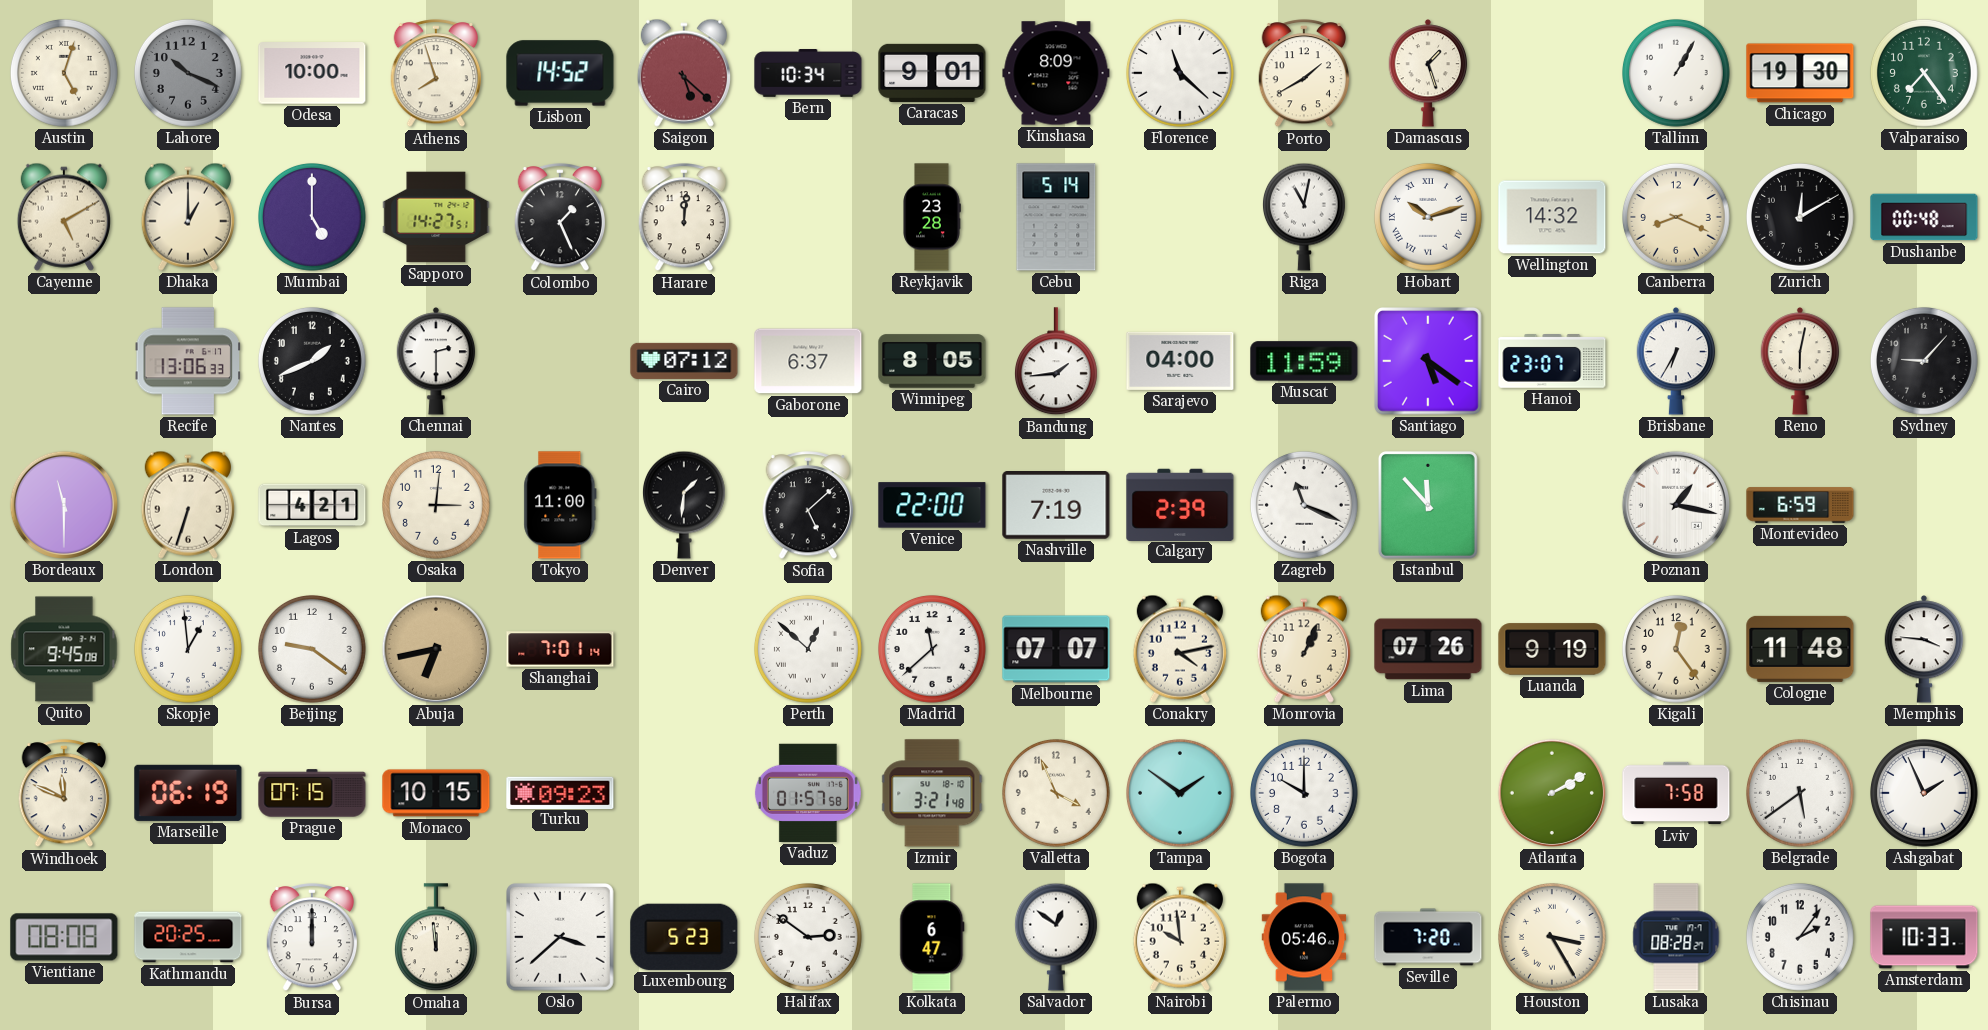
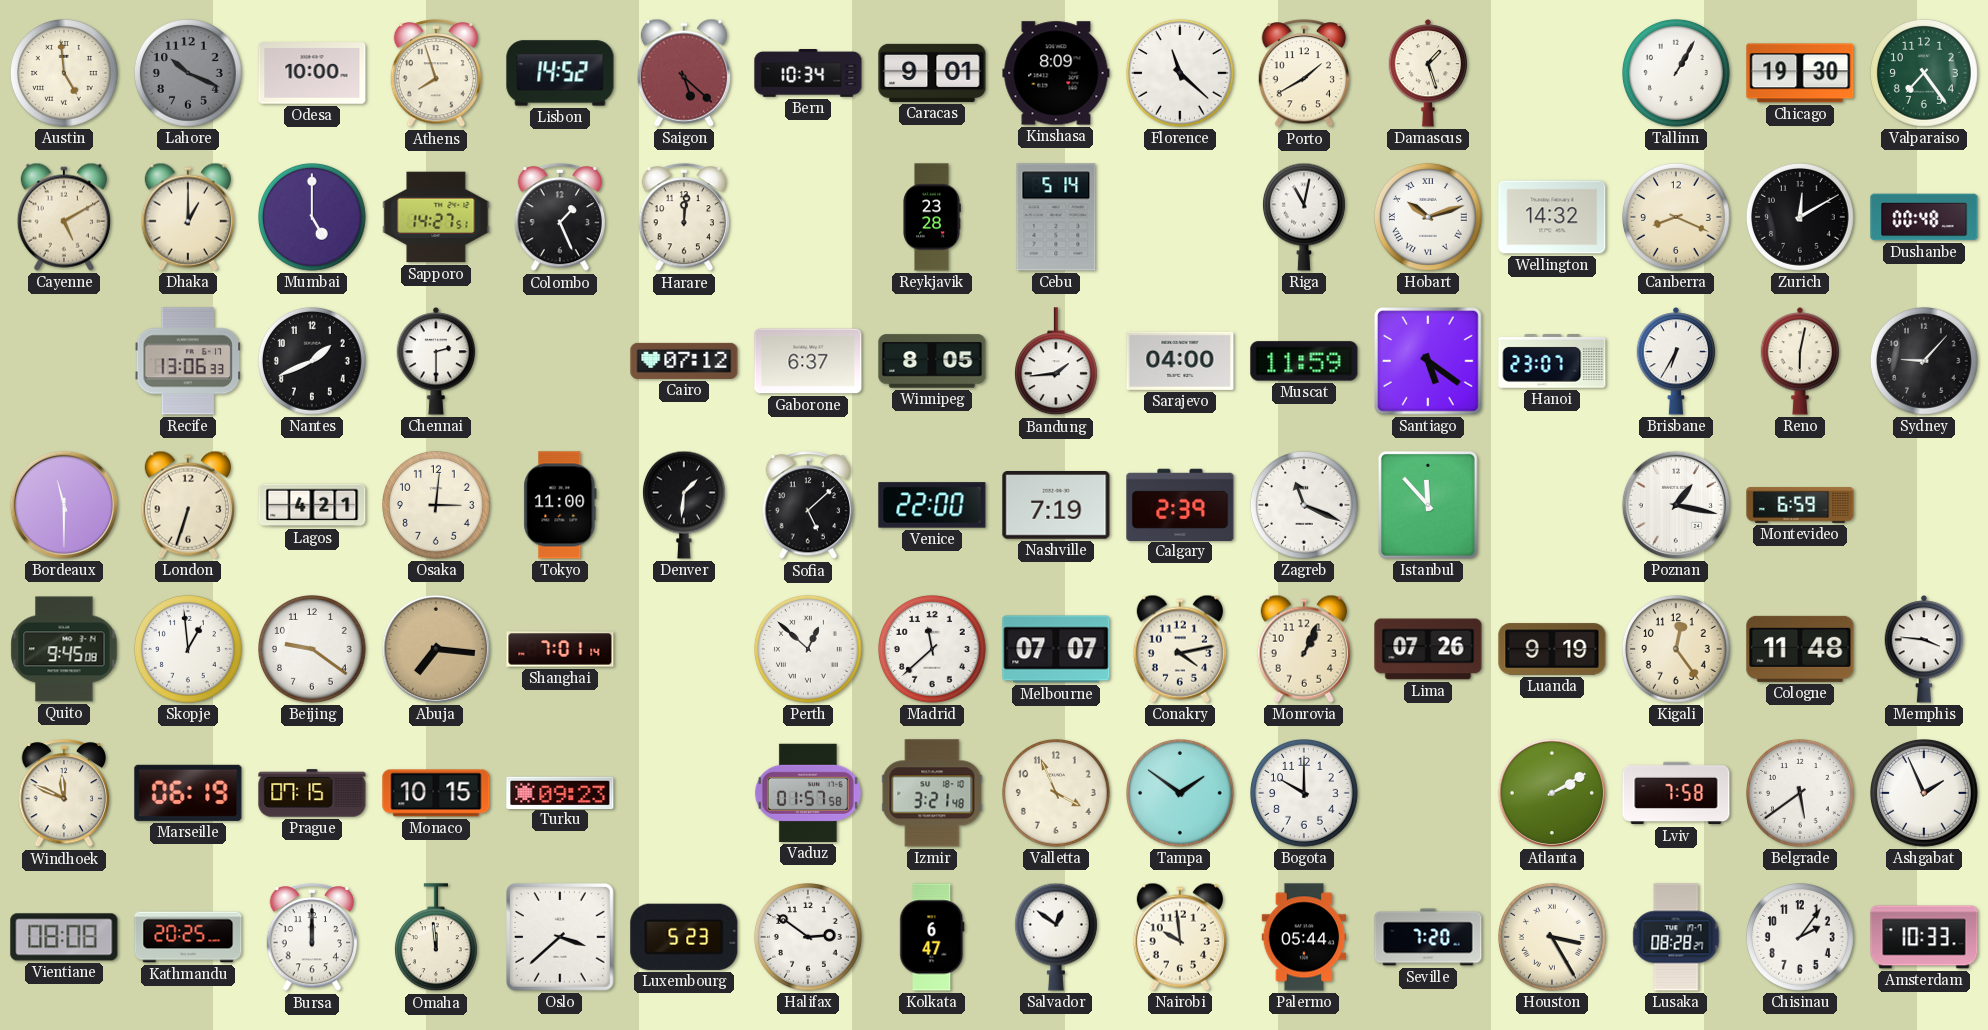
Austin: 5:03 -> 4:59 (65, 74)
Abuja: 6:43 -> 7:16 (436, 649)
Palermo: 05:46 -> 05:44 (1304, 937)
